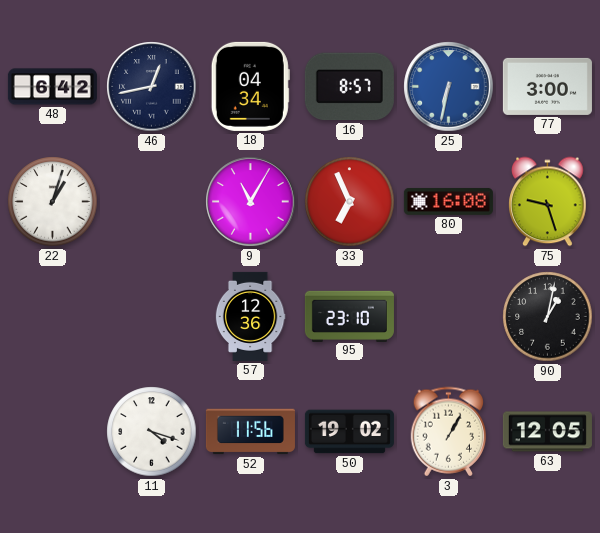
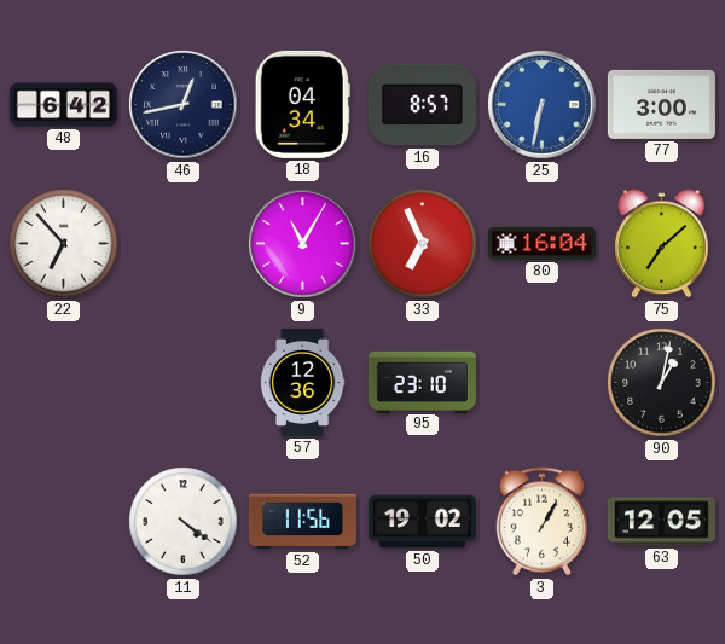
22: 1:03 -> 6:53 (64, 244)
80: 16:08 -> 16:04 (541, 243)
75: 9:27 -> 7:08 (662, 244)
11: 4:18 -> 4:21 (184, 522)
